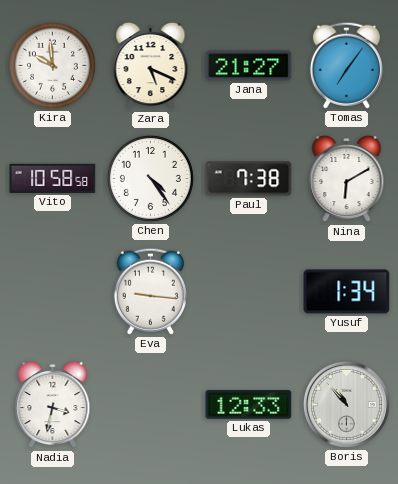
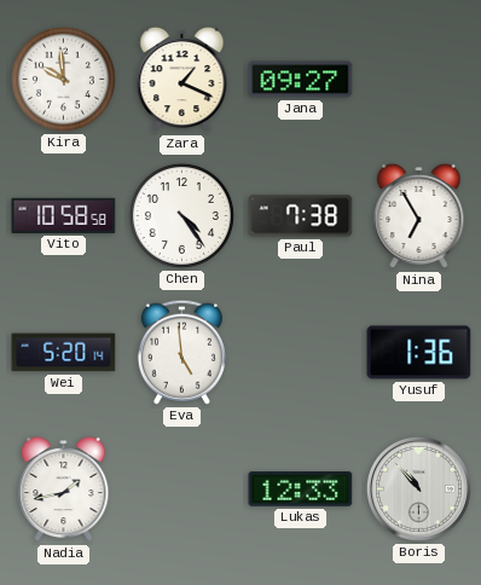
Zara: 5:19 -> 1:19 (182, 80)
Jana: 21:27 -> 09:27 (301, 80)
Tomas: 7:06 -> none (346, 65)
Nina: 6:10 -> 6:55 (419, 216)
Wei: none -> 5:20 (64, 353)
Eva: 9:16 -> 4:59 (181, 352)
Yusuf: 1:34 -> 1:36 (419, 353)
Nadia: 3:32 -> 1:43 (64, 490)
